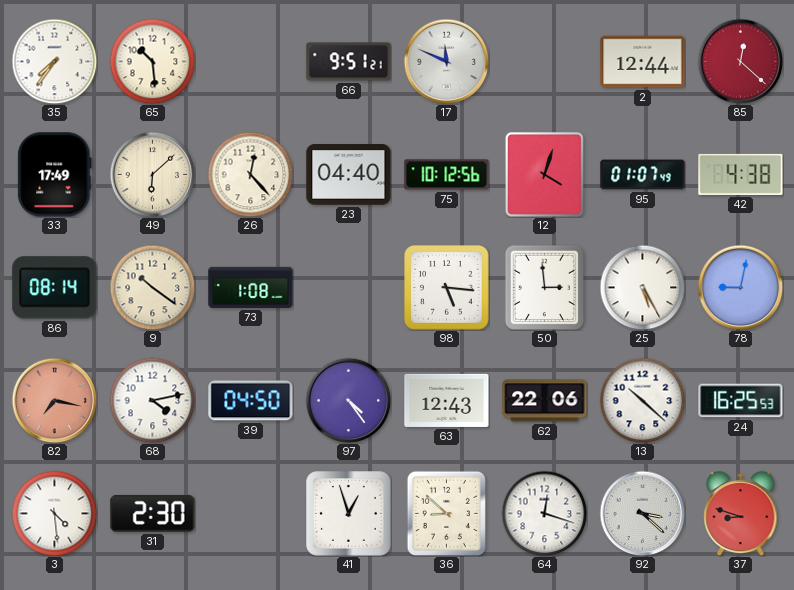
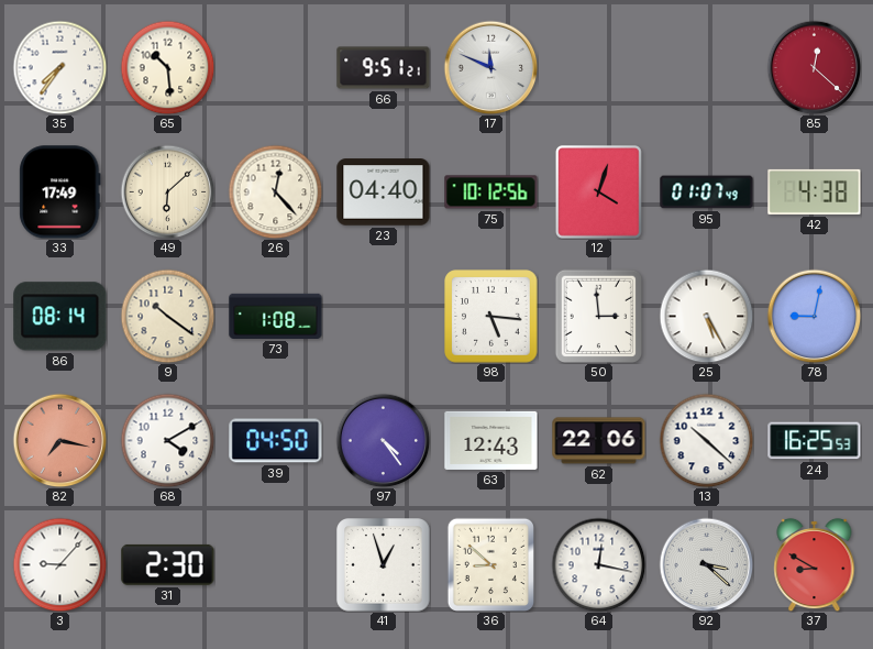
2: 12:44 -> none (643, 62)
68: 4:13 -> 4:10 (167, 440)
3: 4:29 -> 9:07 (59, 564)
64: 12:18 -> 12:17 (598, 564)
37: 8:48 -> 8:50 (815, 564)
